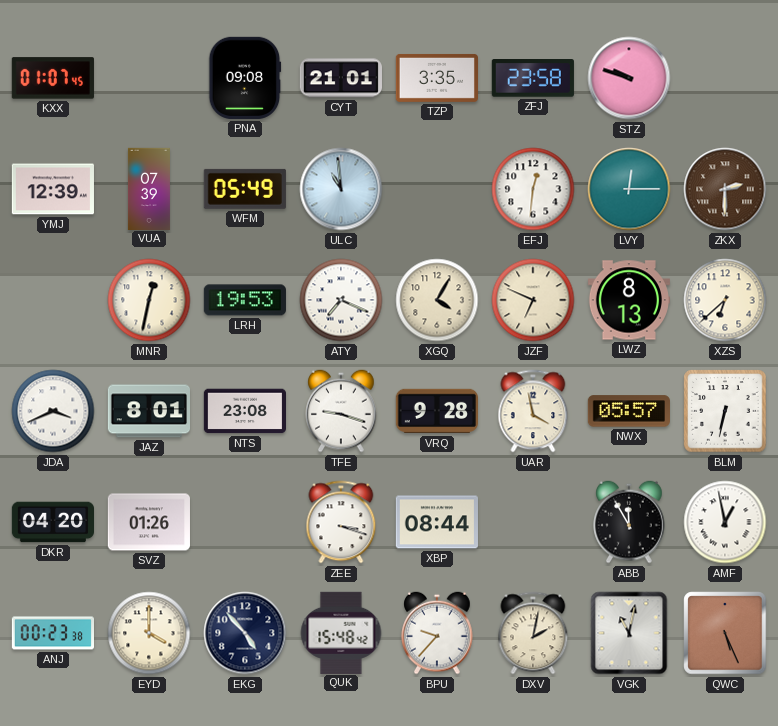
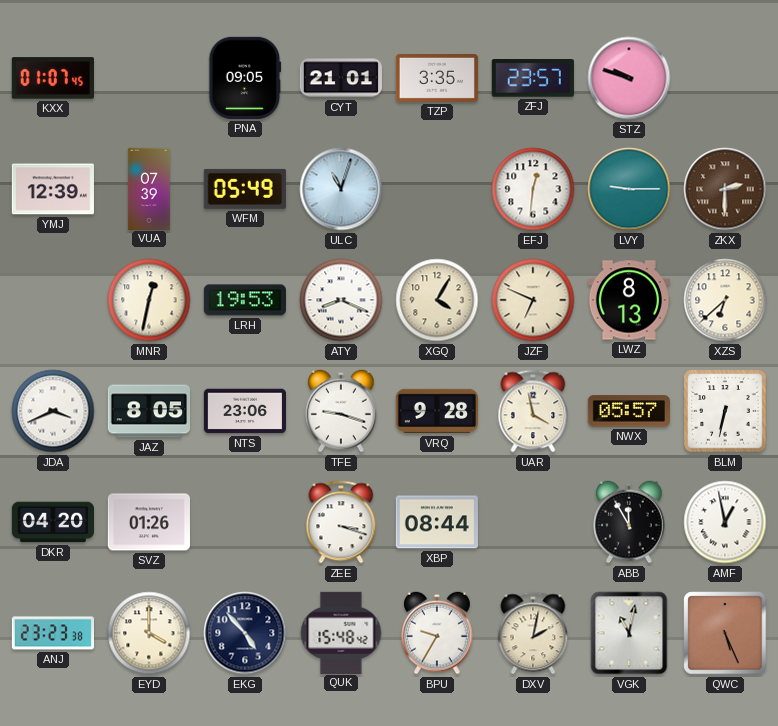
PNA: 09:08 -> 09:05 (245, 78)
ZFJ: 23:58 -> 23:57 (533, 78)
ULC: 10:59 -> 11:03 (341, 189)
LVY: 12:15 -> 9:15 (629, 189)
ATY: 7:19 -> 8:19 (341, 300)
JAZ: 8:01 -> 8:05 (148, 411)
NTS: 23:08 -> 23:06 (244, 411)
ANJ: 00:23 -> 23:23 (52, 633)
BPU: 9:37 -> 9:35 (437, 633)
